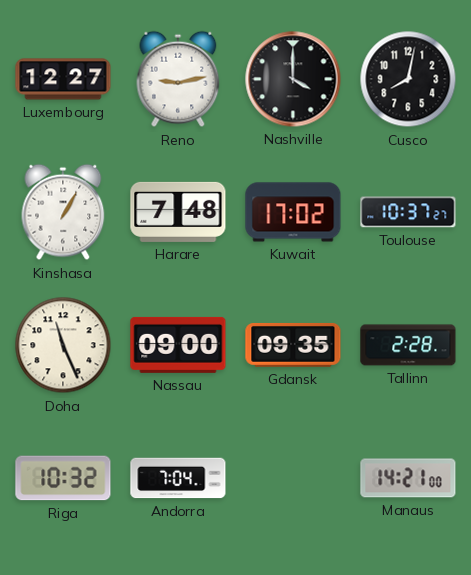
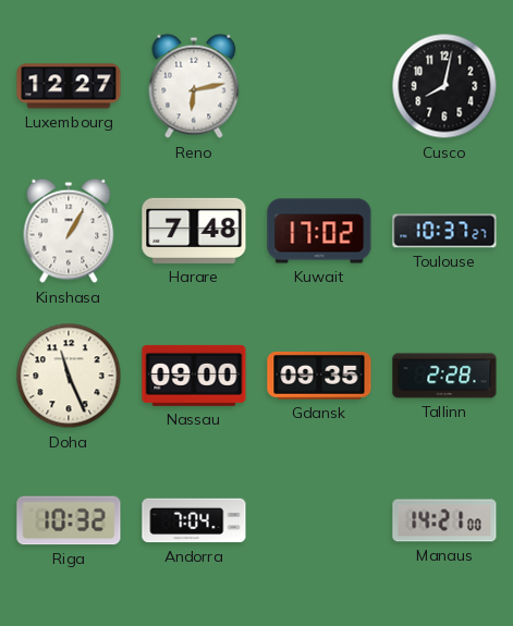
Reno: 9:13 -> 6:13 (194, 86)
Nashville: 4:00 -> none (293, 79)
